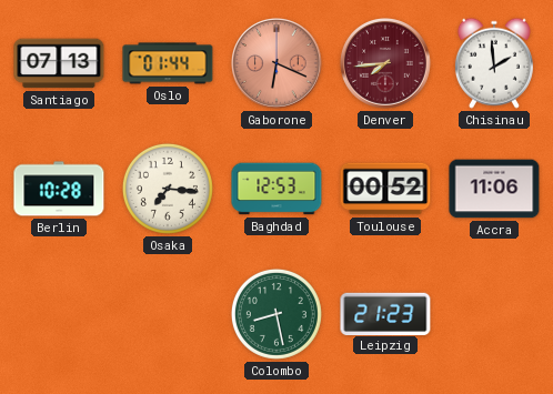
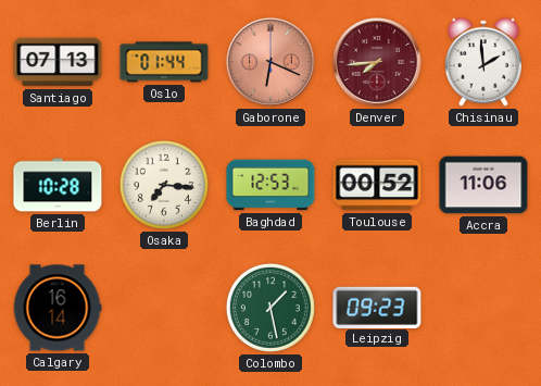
Calgary: none -> 16:14 (58, 308)
Colombo: 8:28 -> 1:28 (270, 308)
Leipzig: 21:23 -> 09:23 (377, 307)
